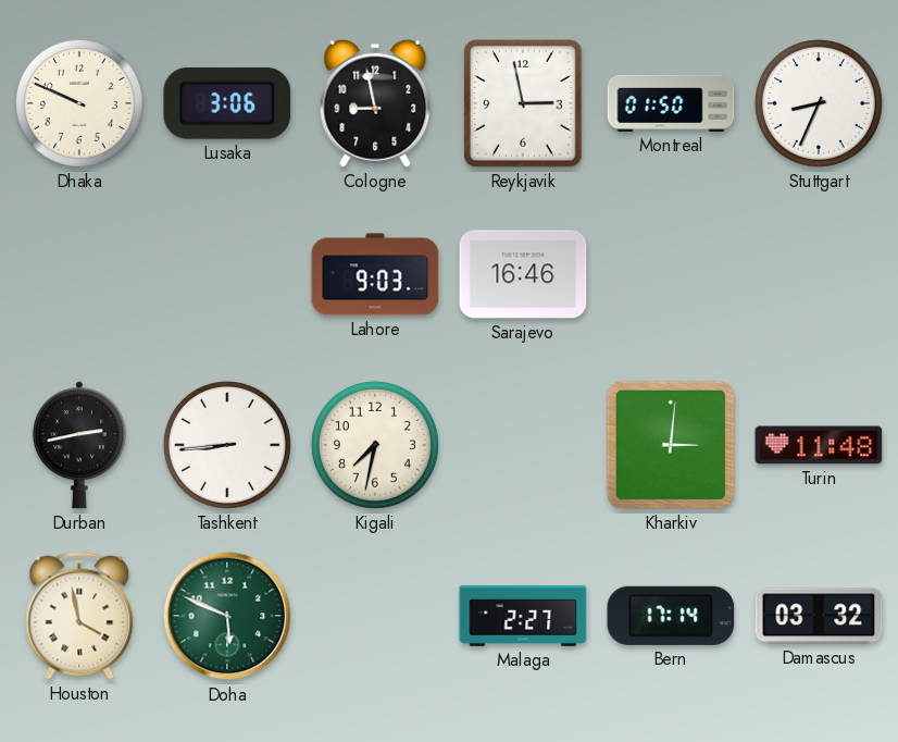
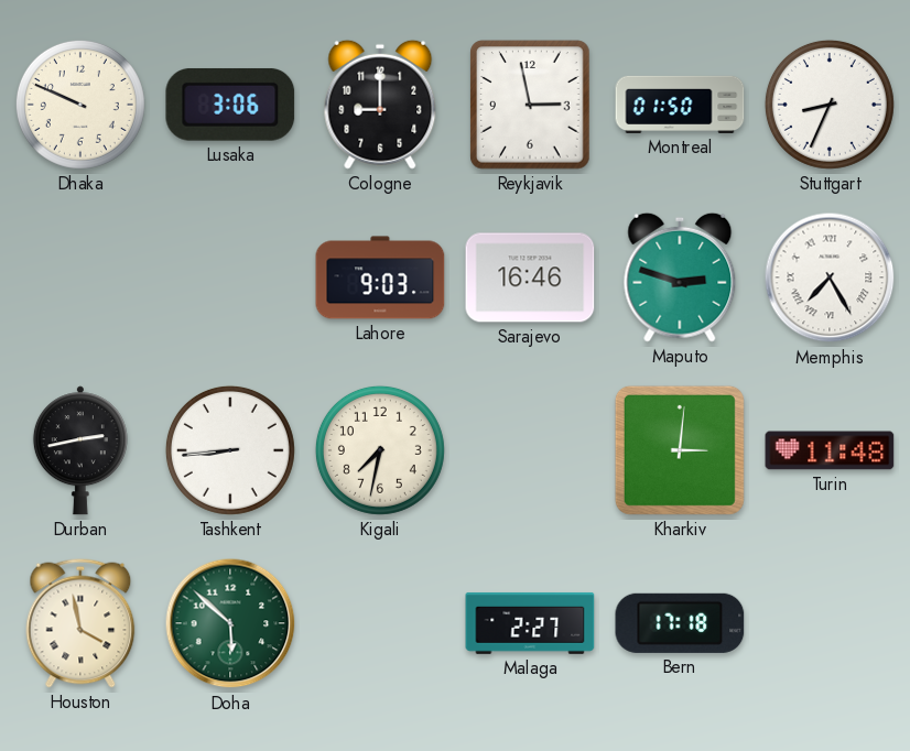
Cologne: 8:58 -> 9:00 (380, 105)
Maputo: none -> 2:48 (680, 277)
Memphis: none -> 7:25 (830, 277)
Doha: 5:49 -> 5:52 (230, 623)
Bern: 17:14 -> 17:18 (680, 623)
Damascus: 03:32 -> none (819, 616)
